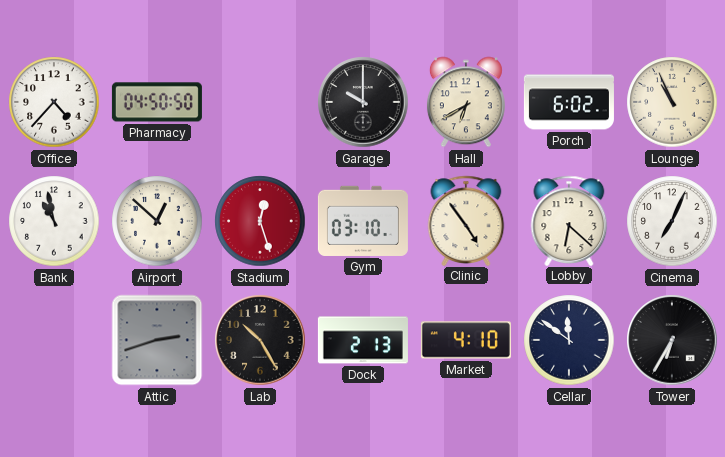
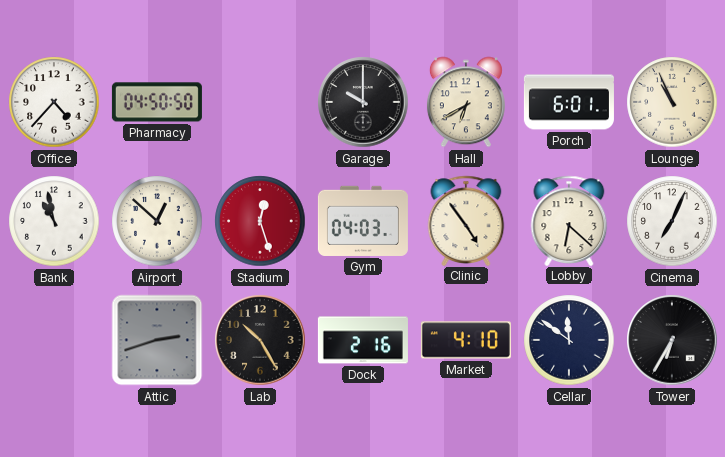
Porch: 6:02 -> 6:01 (569, 102)
Gym: 03:10 -> 04:03 (363, 221)
Dock: 2:13 -> 2:16 (363, 340)
